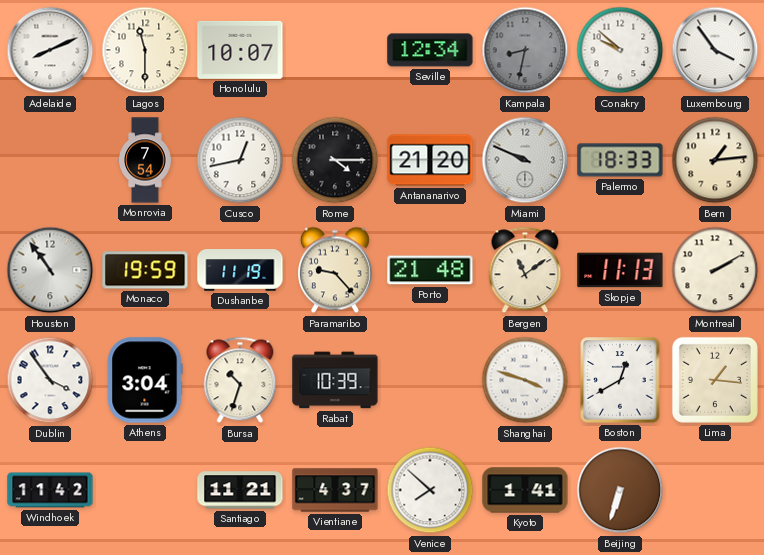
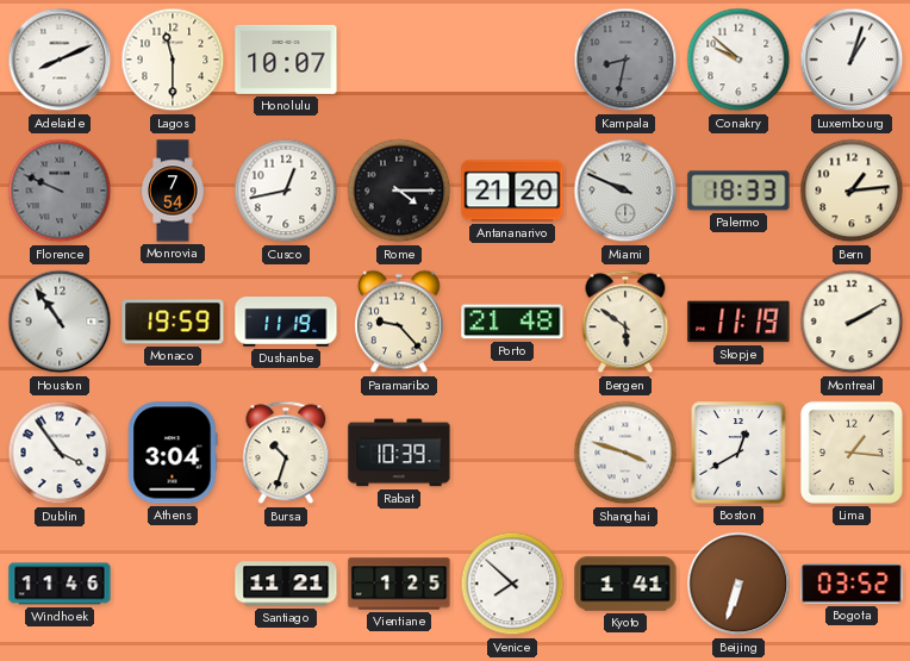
Seville: 12:34 -> none (430, 50)
Luxembourg: 3:54 -> 1:03 (852, 60)
Florence: none -> 9:49 (60, 191)
Bergen: 11:09 -> 5:51 (625, 322)
Skopje: 11:13 -> 11:19 (738, 322)
Windhoek: 11:42 -> 11:46 (60, 584)
Vientiane: 4:37 -> 1:25 (399, 584)
Bogota: none -> 03:52 (852, 584)
